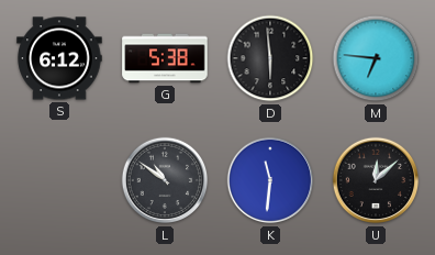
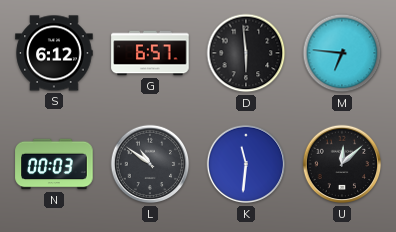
G: 5:38 -> 6:57 (150, 53)
N: none -> 00:03 (54, 164)
